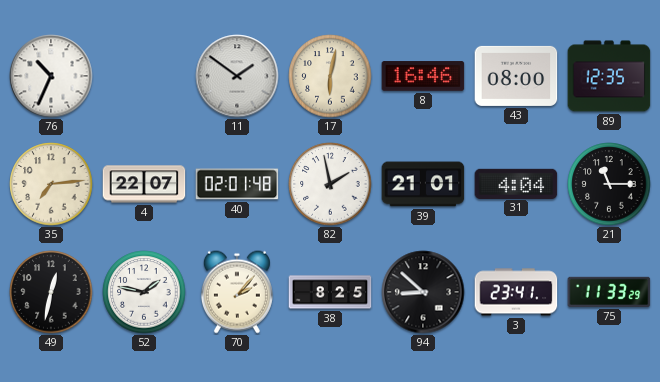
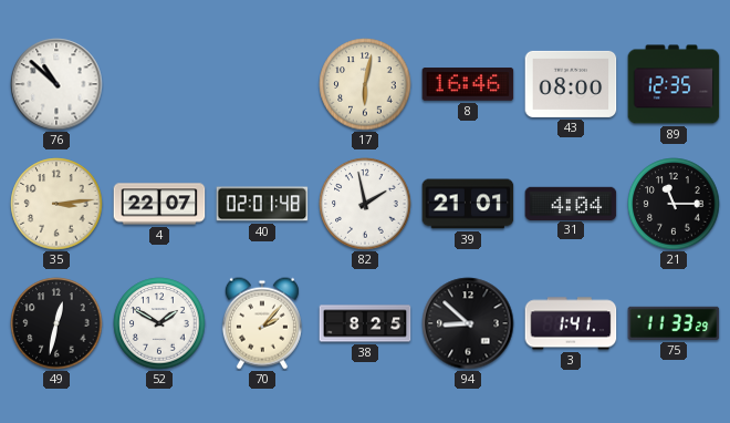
76: 10:34 -> 10:52 (56, 84)
11: 1:51 -> none (237, 76)
35: 7:14 -> 3:14 (56, 204)
52: 1:47 -> 1:50 (159, 323)
3: 23:41 -> 1:41 (571, 323)
